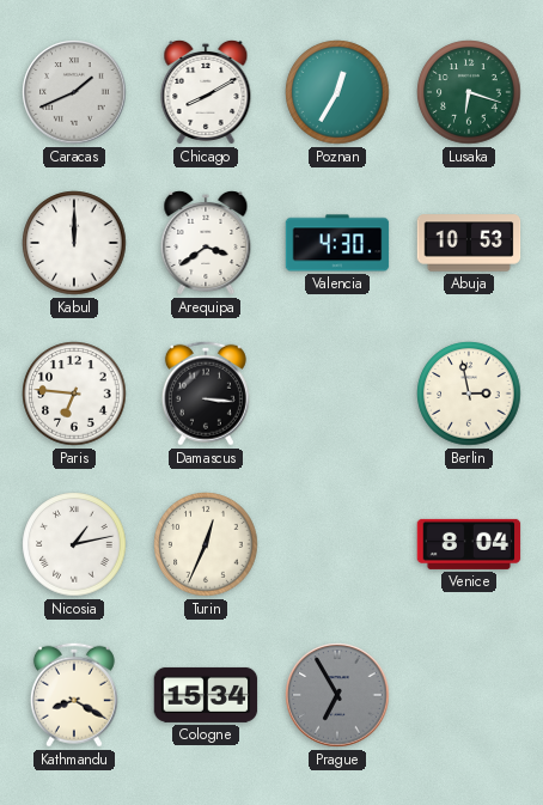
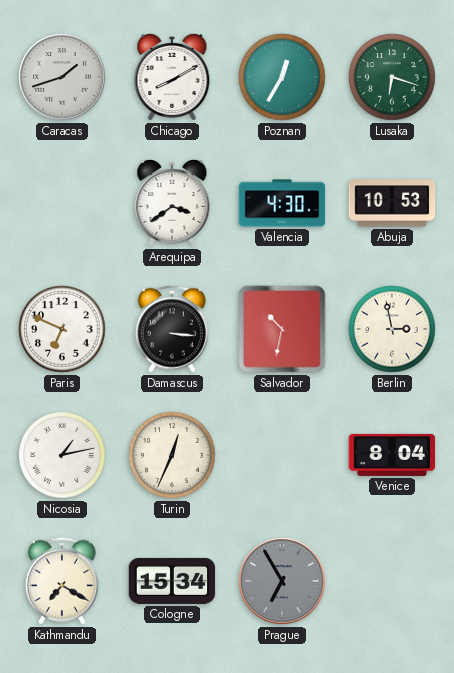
Caracas: 1:41 -> 1:42 (62, 77)
Kabul: 12:00 -> none (74, 243)
Paris: 6:46 -> 6:49 (62, 329)
Salvador: none -> 10:32 (282, 329)
Kathmandu: 8:20 -> 7:20 (62, 581)
